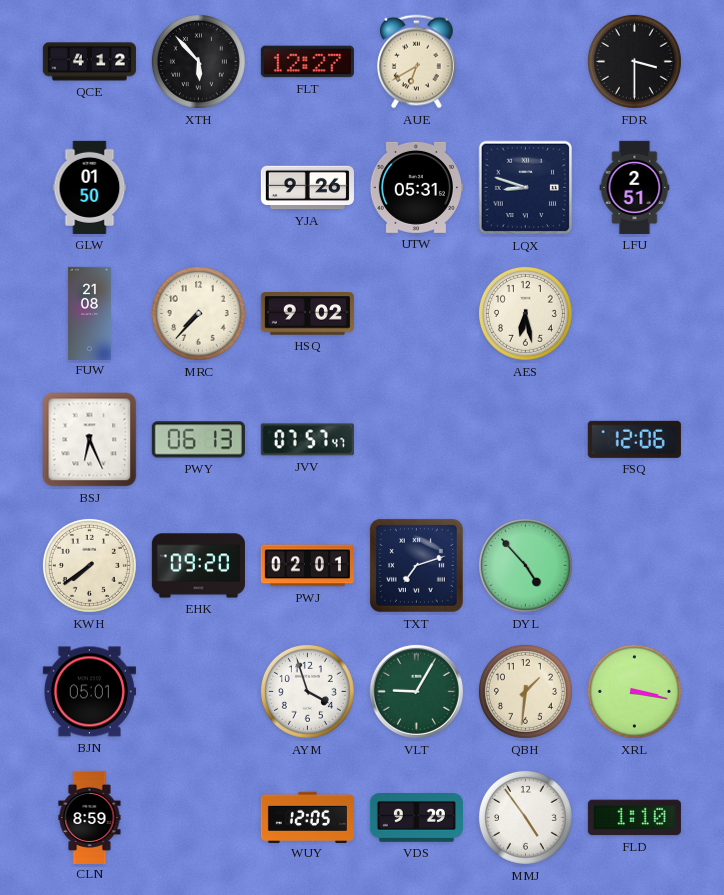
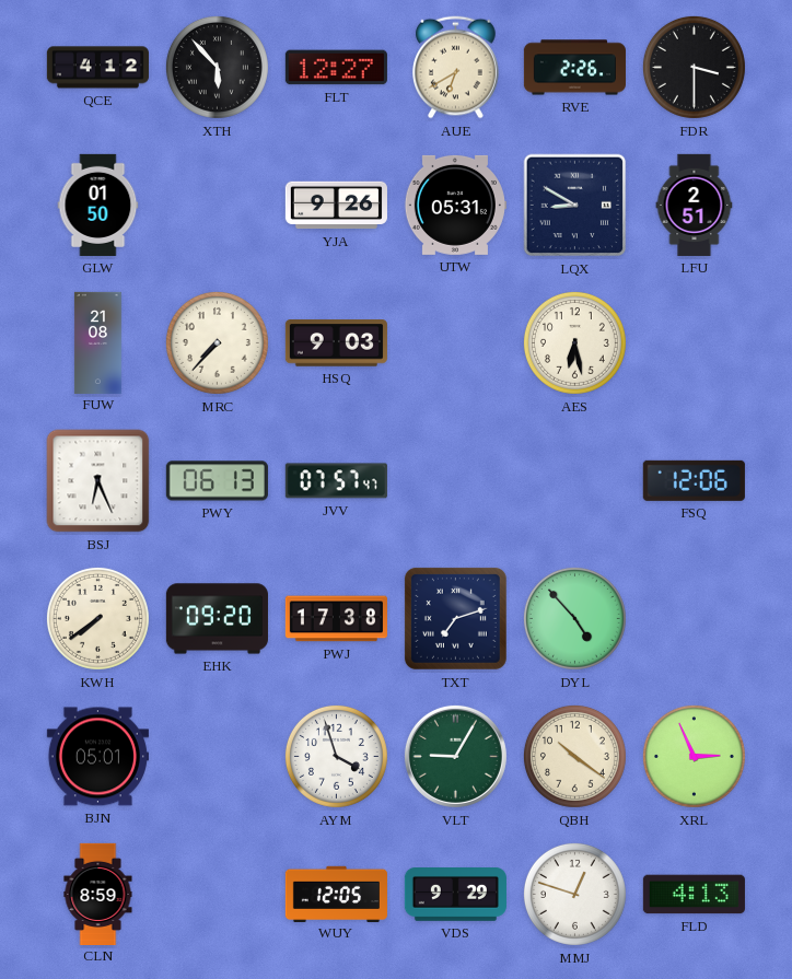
RVE: none -> 2:26 (574, 68)
LQX: 8:48 -> 8:50 (575, 206)
HSQ: 9:02 -> 9:03 (336, 343)
PWJ: 02:01 -> 17:38 (336, 619)
QBH: 1:31 -> 10:21 (574, 756)
XRL: 3:17 -> 2:56 (694, 756)
MMJ: 4:54 -> 12:48 (574, 894)
FLD: 1:10 -> 4:13 (694, 895)
